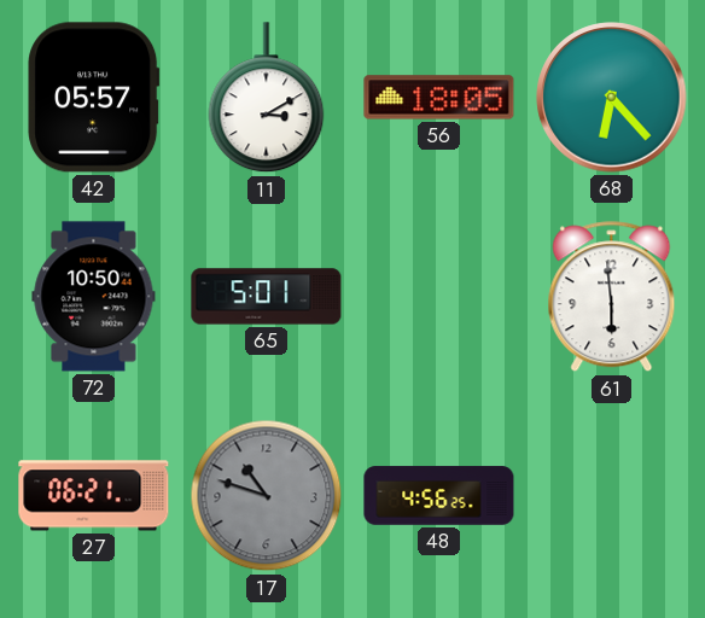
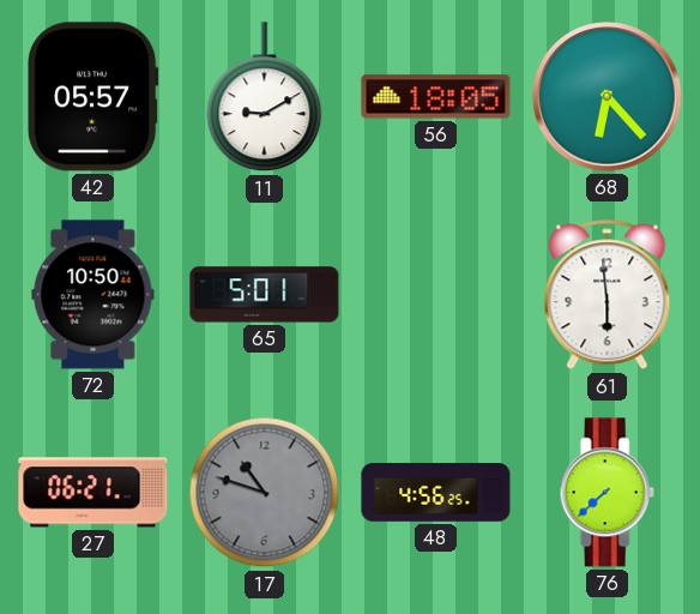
11: 3:10 -> 9:10 (265, 97)
76: none -> 7:38 (607, 493)
